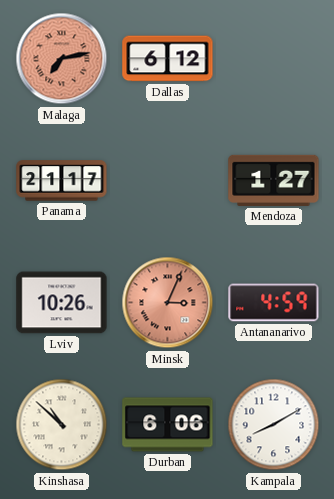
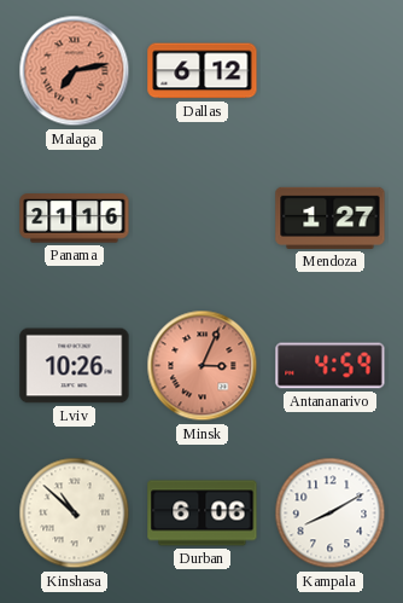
Panama: 21:17 -> 21:16 (75, 219)
